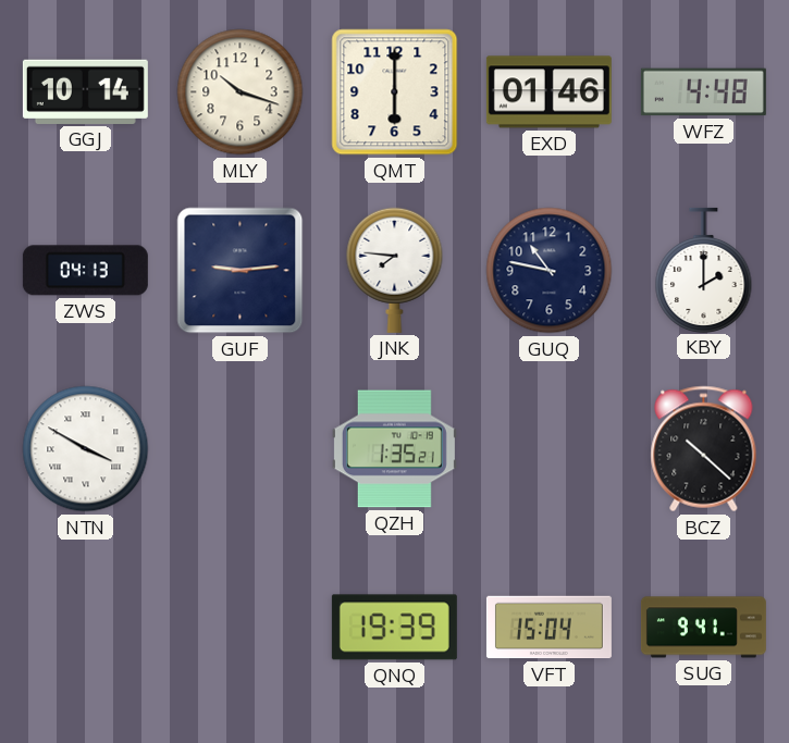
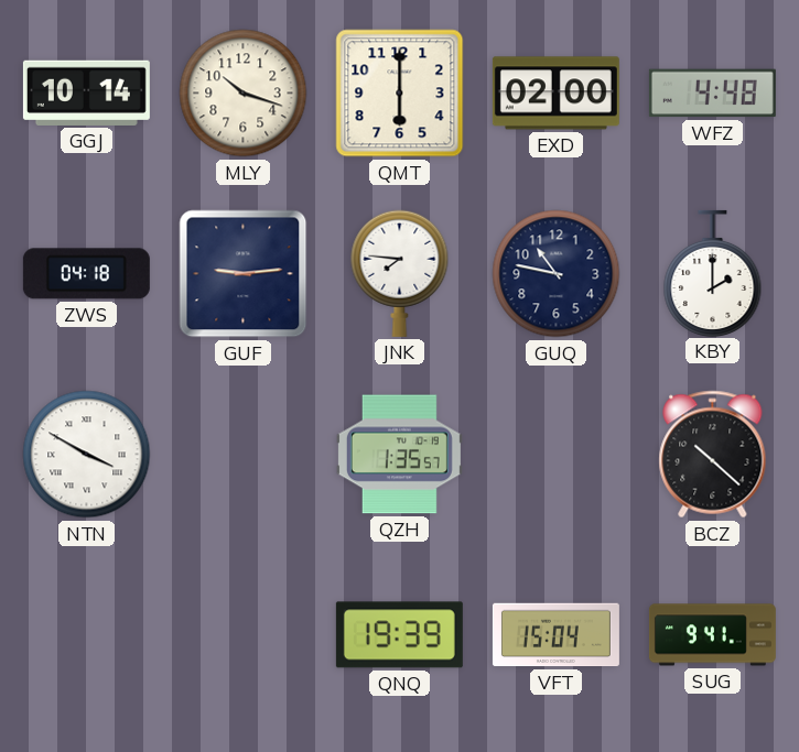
EXD: 01:46 -> 02:00 (555, 94)
ZWS: 04:13 -> 04:18 (86, 274)
QZH: 1:35:21 -> 1:35:57 (399, 455)
